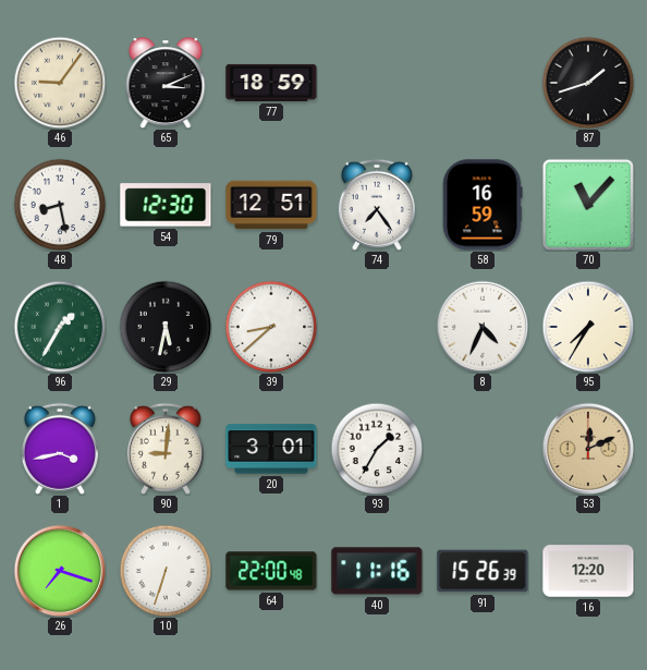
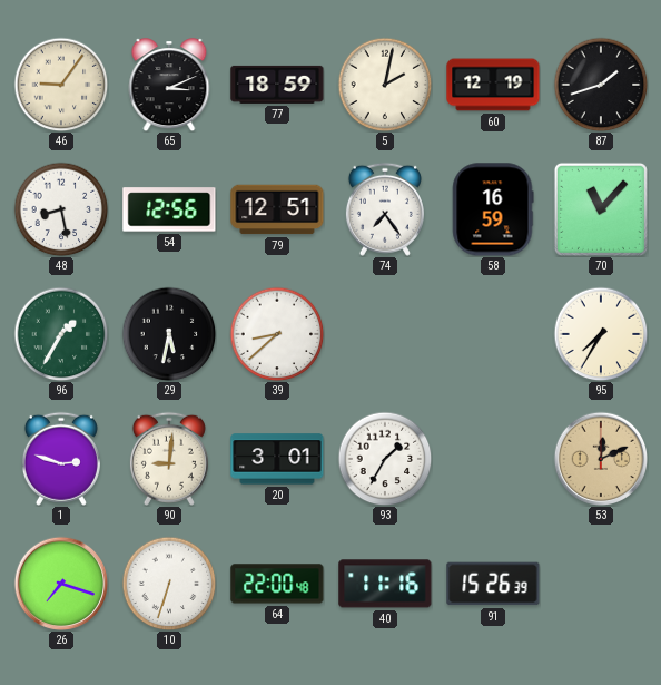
5: none -> 2:02 (385, 85)
60: none -> 12:19 (493, 85)
54: 12:30 -> 12:56 (169, 209)
8: 4:34 -> none (483, 327)
1: 3:43 -> 2:48 (61, 459)
16: 12:20 -> none (588, 571)
